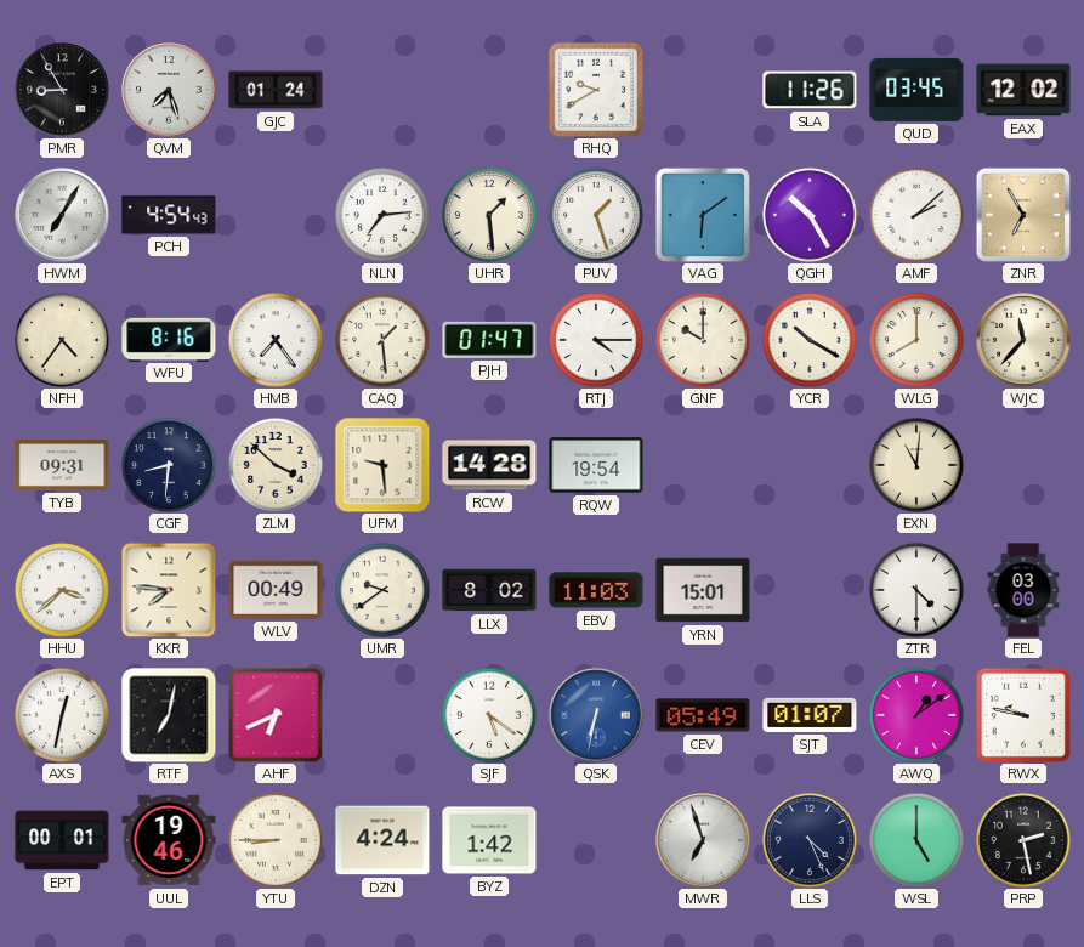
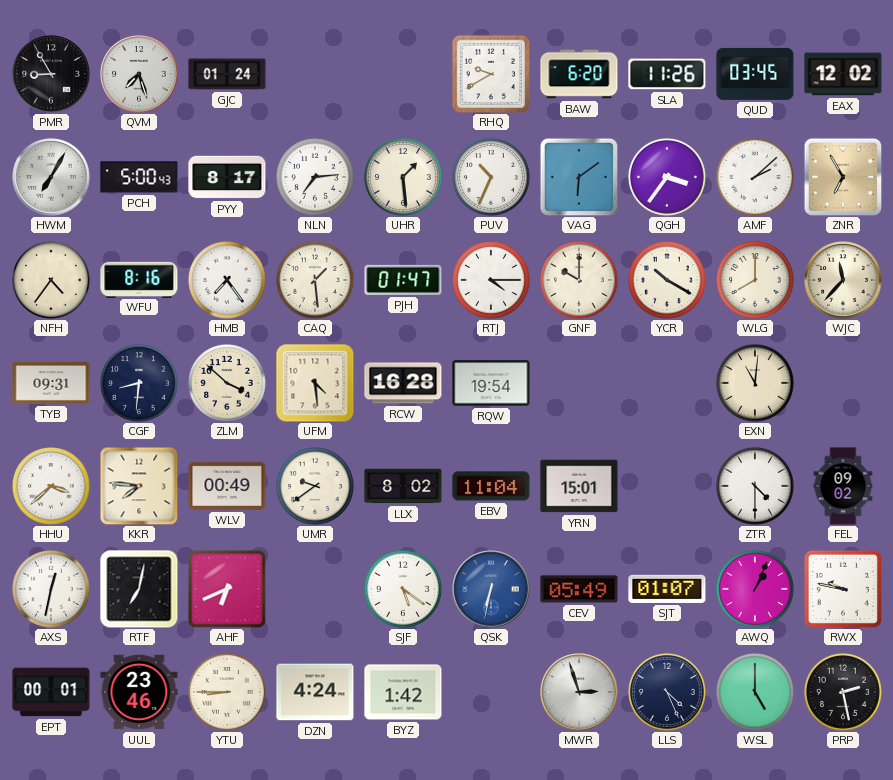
BAW: none -> 6:20 (579, 74)
PCH: 4:54 -> 5:00 (139, 177)
PYY: none -> 8:17 (227, 177)
PUV: 1:27 -> 10:34 (491, 177)
QGH: 10:25 -> 3:36 (667, 177)
UFM: 9:29 -> 4:29 (315, 383)
RCW: 14:28 -> 16:28 (403, 383)
EBV: 11:03 -> 11:04 (491, 486)
FEL: 03:00 -> 09:02 (843, 486)
AWQ: 1:09 -> 1:04 (755, 589)
UUL: 19:46 -> 23:46 (139, 692)
MWR: 6:57 -> 2:57 (579, 692)
